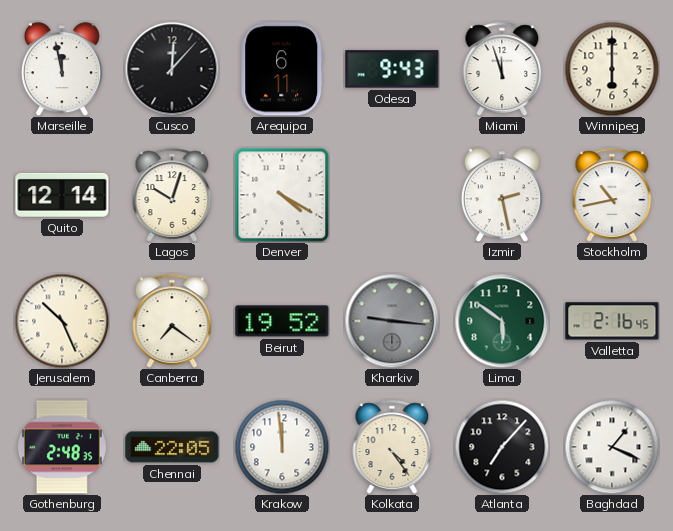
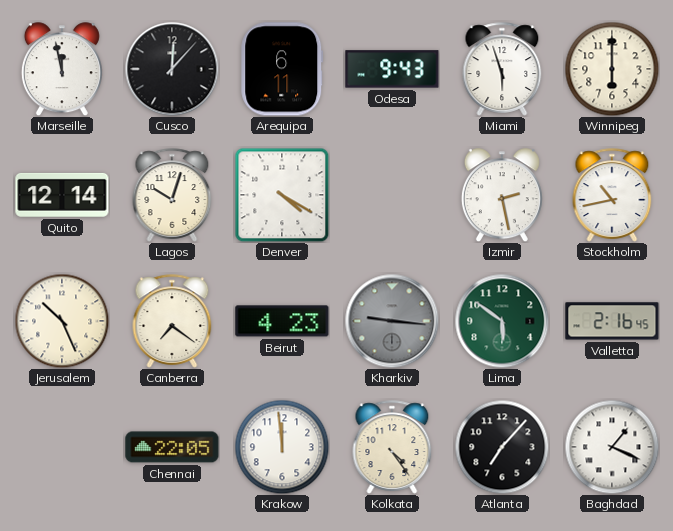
Miami: 11:57 -> 5:57 (502, 69)
Beirut: 19:52 -> 4:23 (282, 321)
Gothenburg: 2:48 -> none (62, 447)
